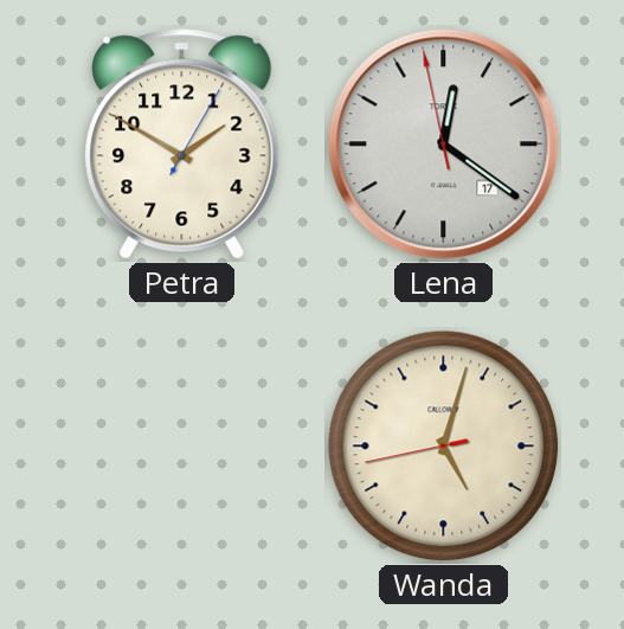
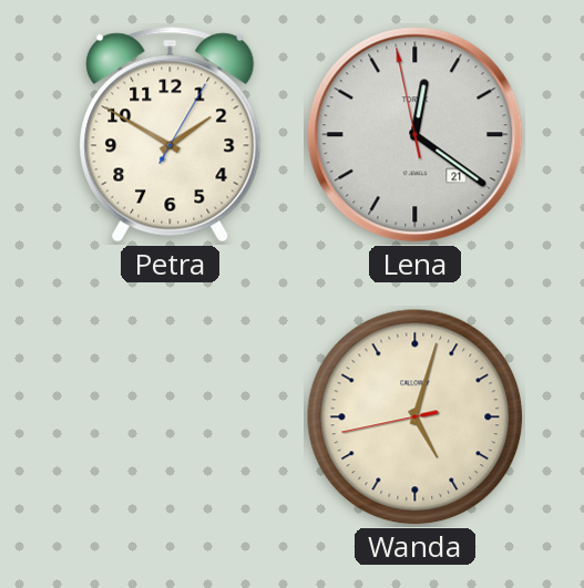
Lena date: 17 -> 21 (416, 135)
